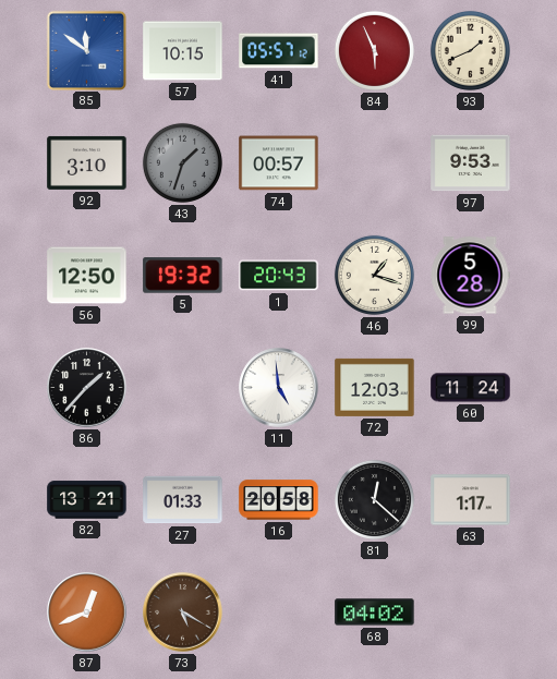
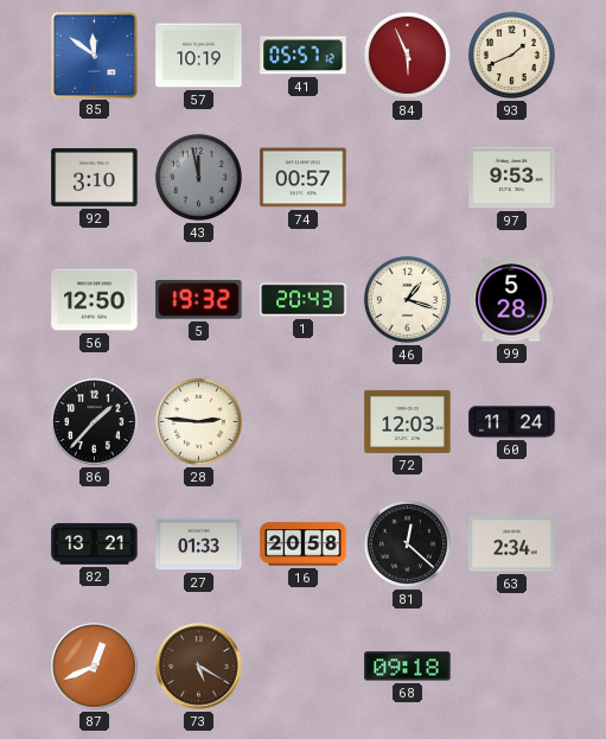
57: 10:15 -> 10:19 (199, 56)
43: 1:33 -> 11:58 (198, 177)
28: none -> 2:46 (198, 421)
11: 4:59 -> none (279, 388)
63: 1:17 -> 2:34 (512, 544)
68: 04:02 -> 09:18 (408, 667)
